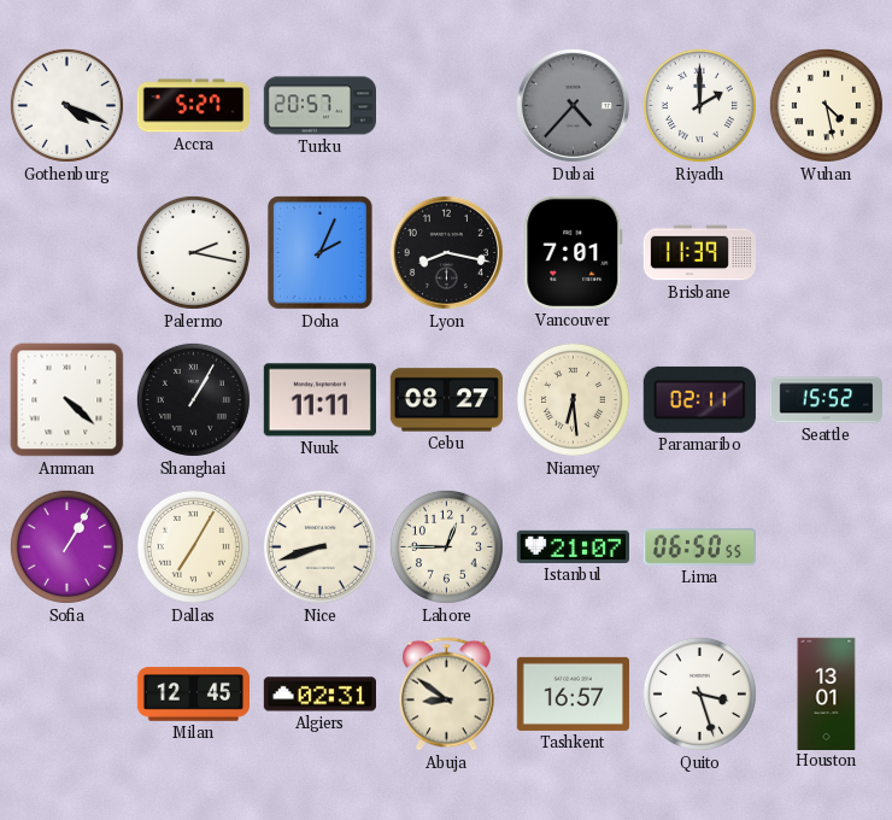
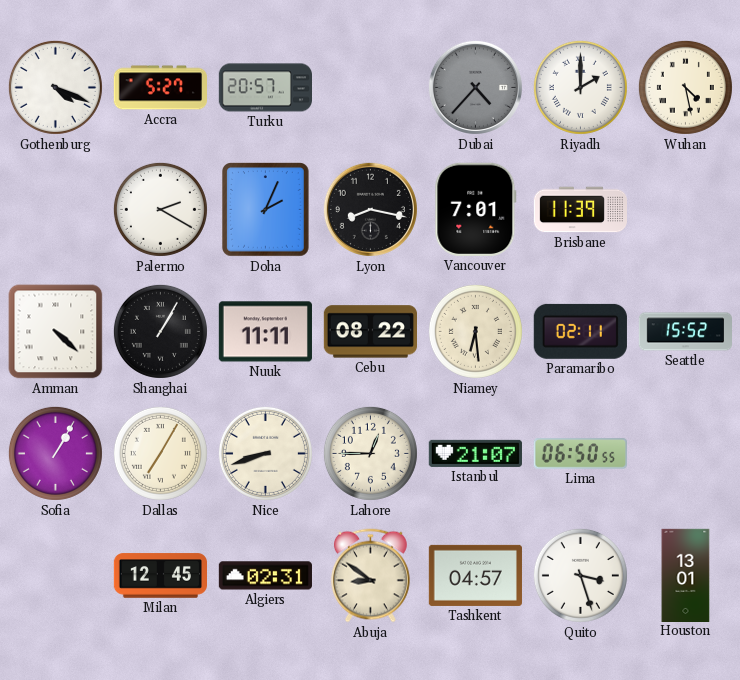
Palermo: 2:17 -> 2:20 (160, 209)
Cebu: 08:27 -> 08:22 (370, 332)
Tashkent: 16:57 -> 04:57 (475, 575)
